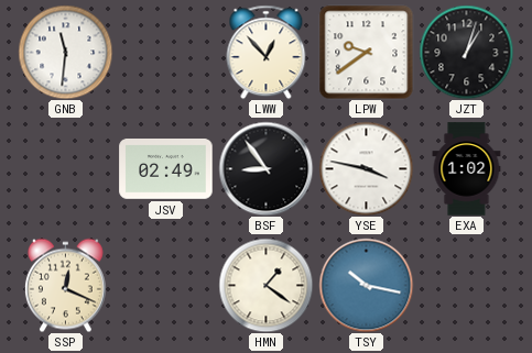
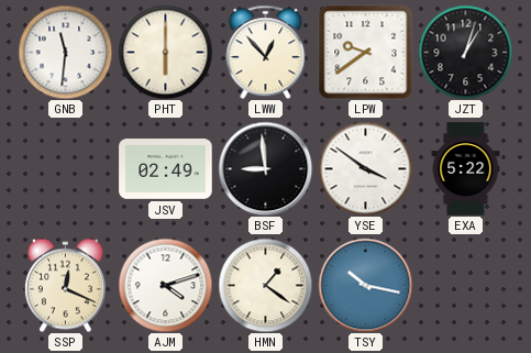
PHT: none -> 6:00 (165, 52)
BSF: 8:54 -> 8:59 (265, 168)
YSE: 3:47 -> 3:51 (365, 168)
EXA: 1:02 -> 5:22 (466, 169)
AJM: none -> 4:12 (165, 285)
